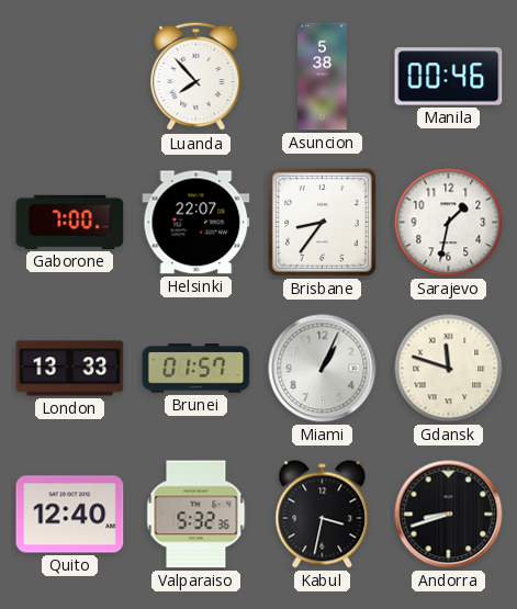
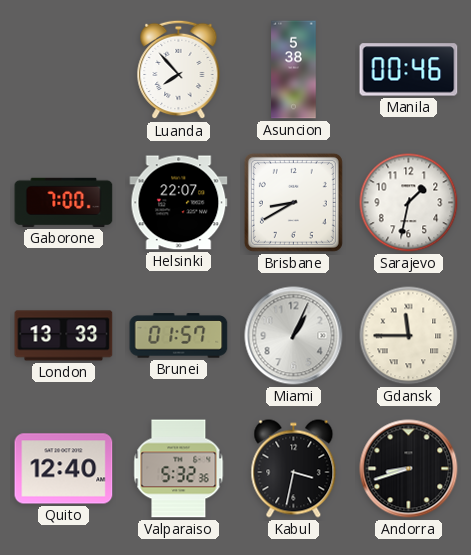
Brisbane: 8:36 -> 8:40 (293, 202)
Gdansk: 11:48 -> 11:45 (409, 336)
